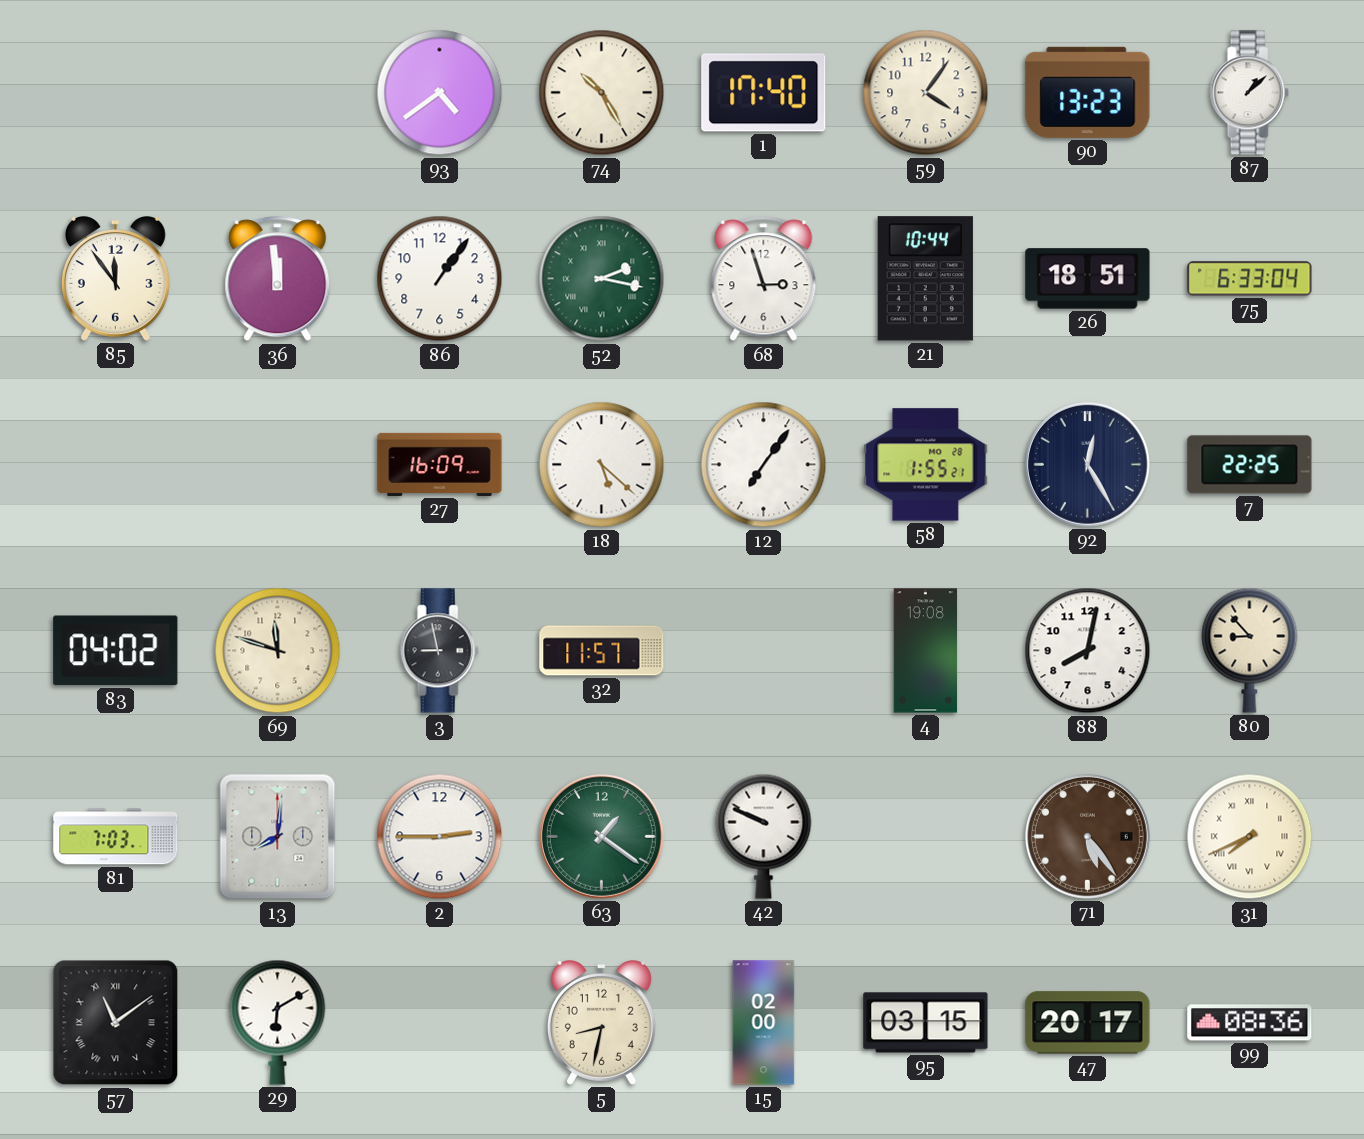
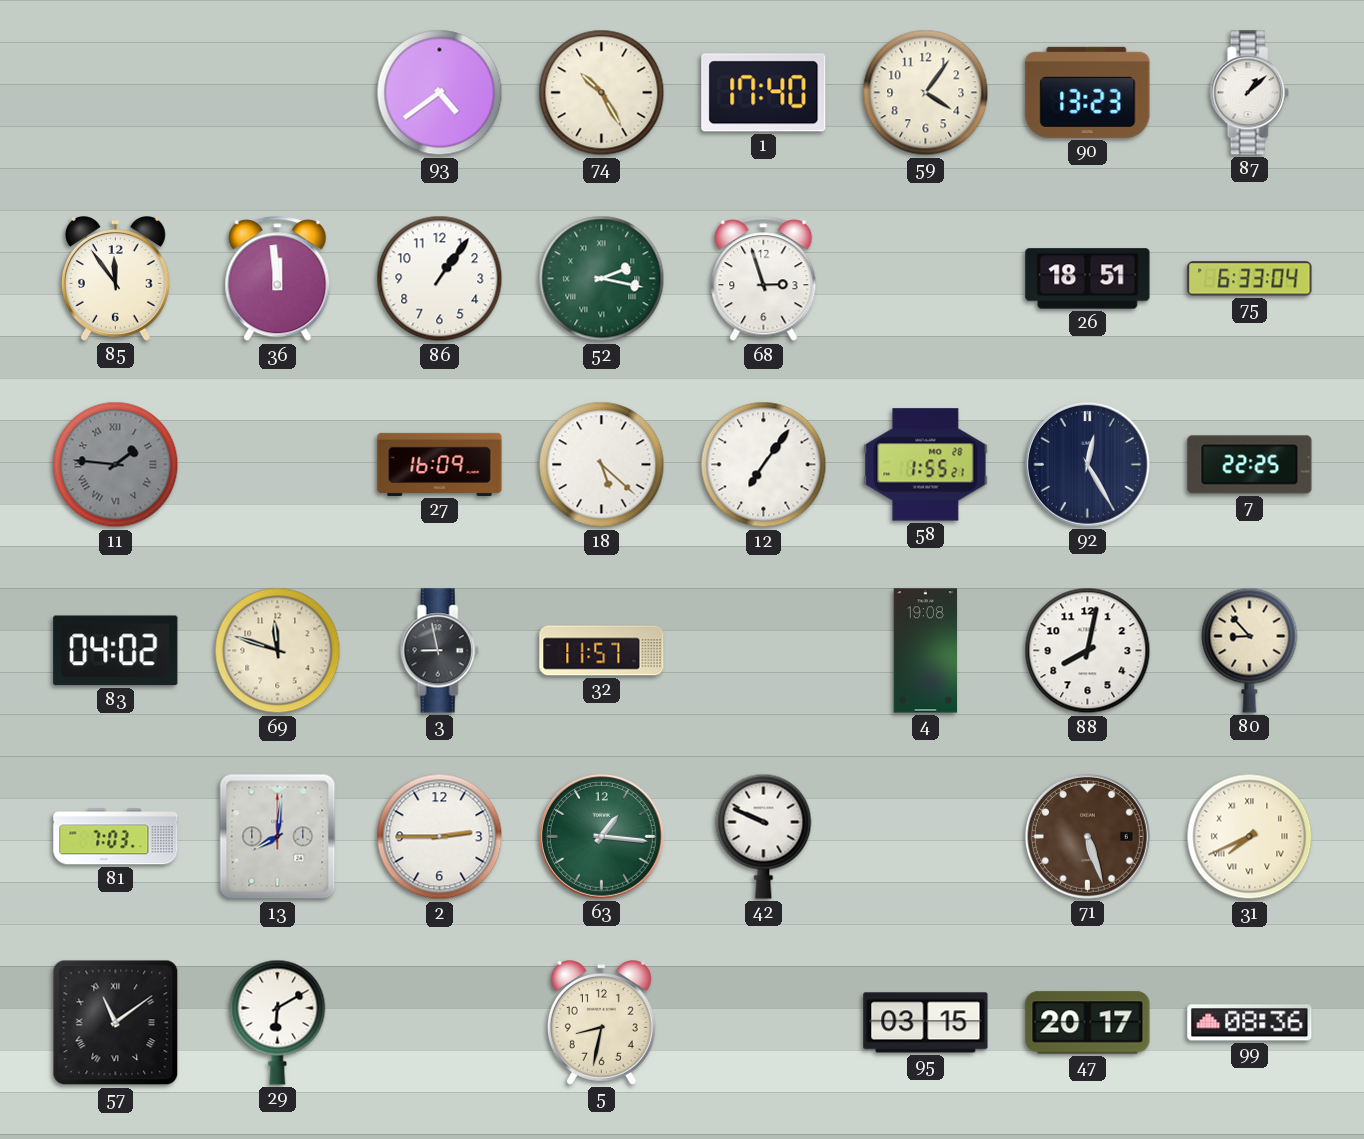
21: 10:44 -> none (925, 279)
11: none -> 1:46 (116, 465)
63: 1:21 -> 1:16 (601, 836)
71: 5:24 -> 5:27 (1087, 836)
15: 02:00 -> none (764, 1023)
